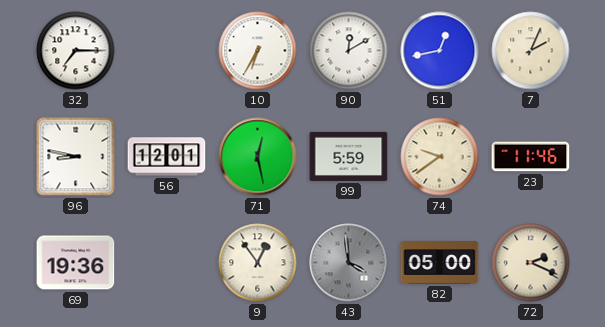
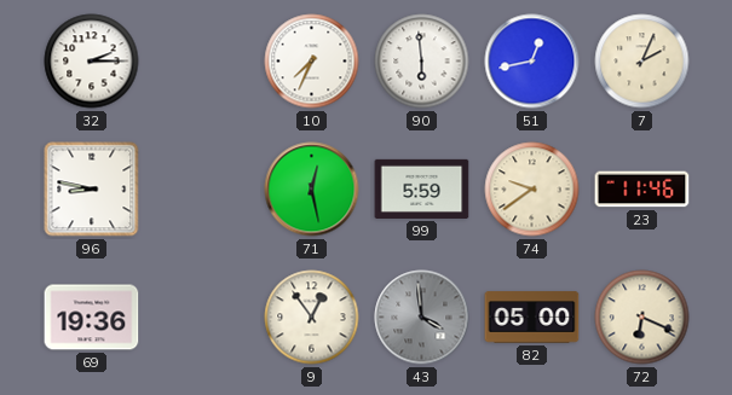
32: 7:15 -> 2:15 (92, 62)
10: 6:35 -> 7:34 (312, 62)
90: 12:10 -> 5:59 (422, 62)
56: 12:01 -> none (167, 157)
72: 2:19 -> 6:19 (642, 318)
